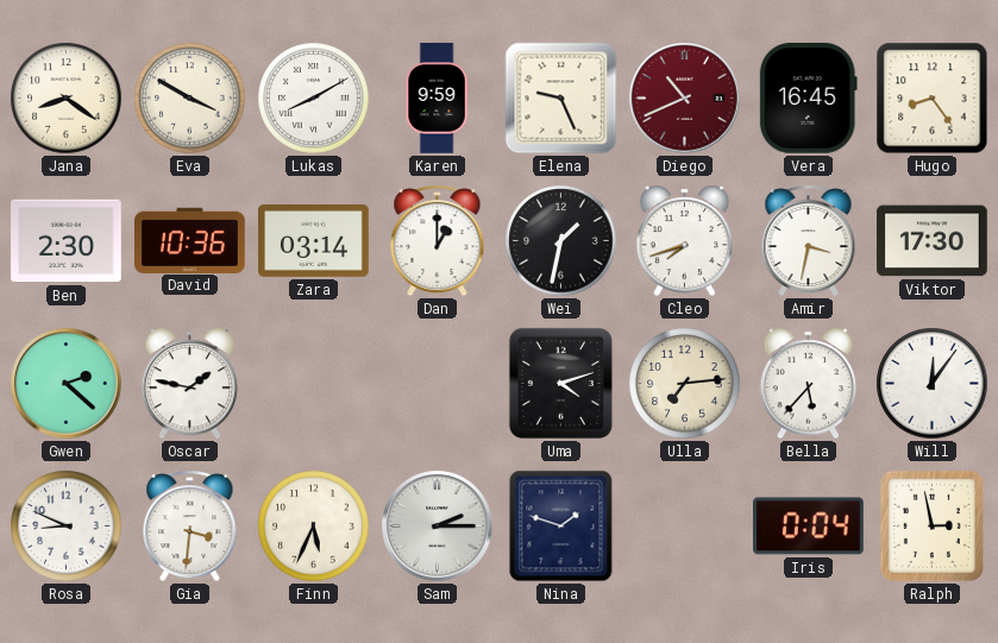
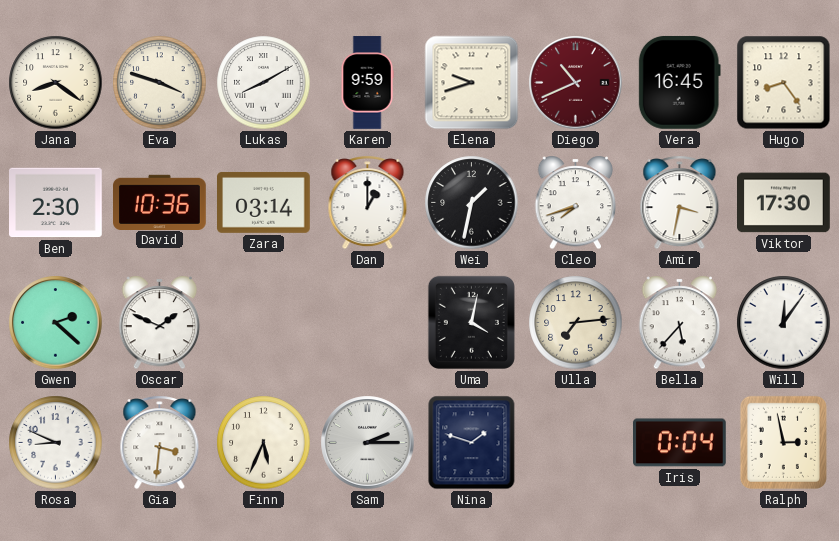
Eva: 3:50 -> 3:48 (160, 83)
Elena: 9:26 -> 9:42 (472, 83)
Oscar: 1:47 -> 1:49 (160, 323)
Uma: 4:12 -> 4:02 (471, 322)
